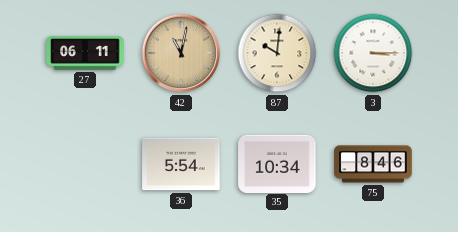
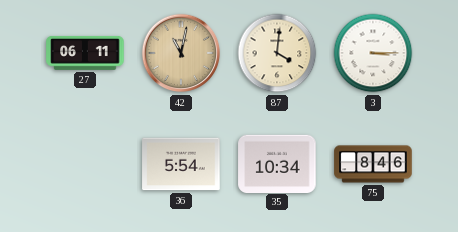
87: 10:01 -> 4:01 (277, 53)
